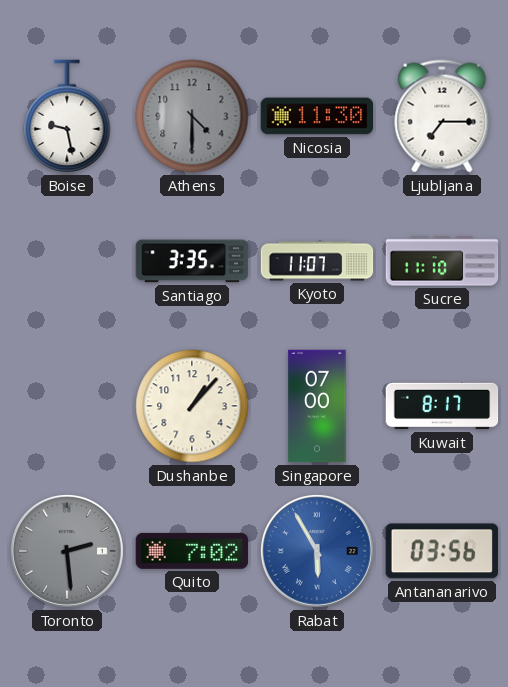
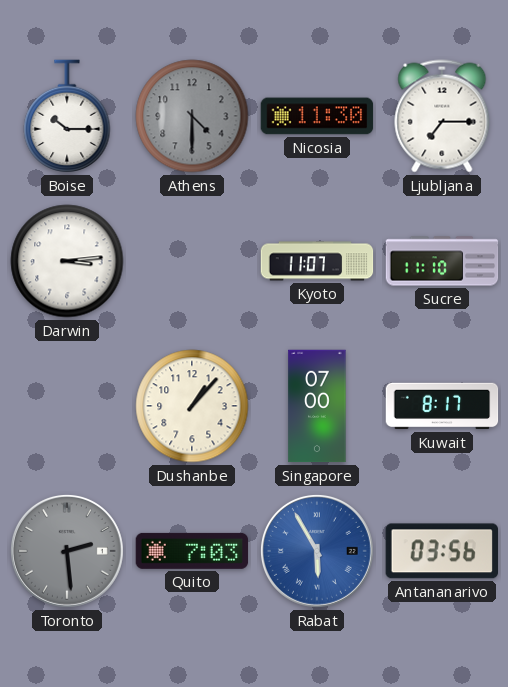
Boise: 9:28 -> 10:15 (67, 117)
Darwin: none -> 3:14 (67, 261)
Santiago: 3:35 -> none (192, 261)
Quito: 7:02 -> 7:03 (192, 551)
